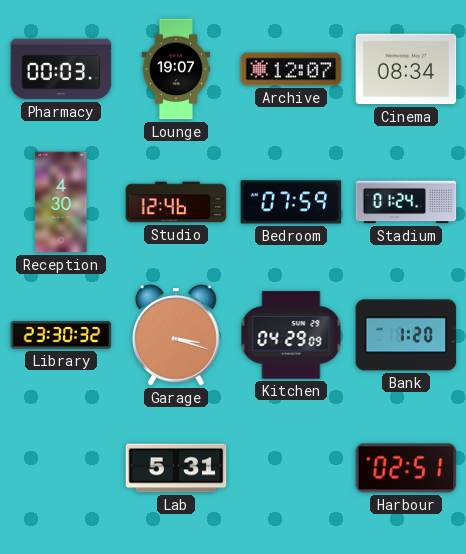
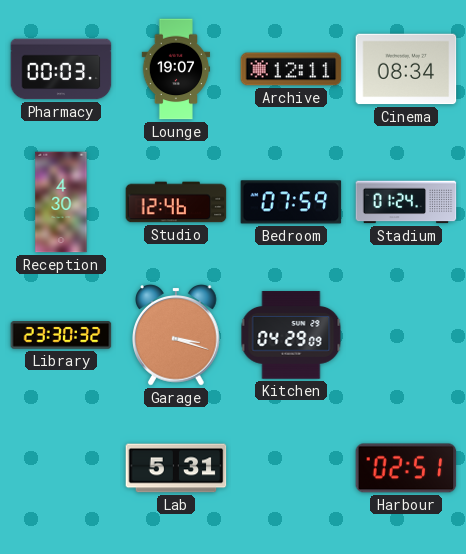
Archive: 12:07 -> 12:11 (291, 69)
Bank: 1:20 -> none (406, 335)
